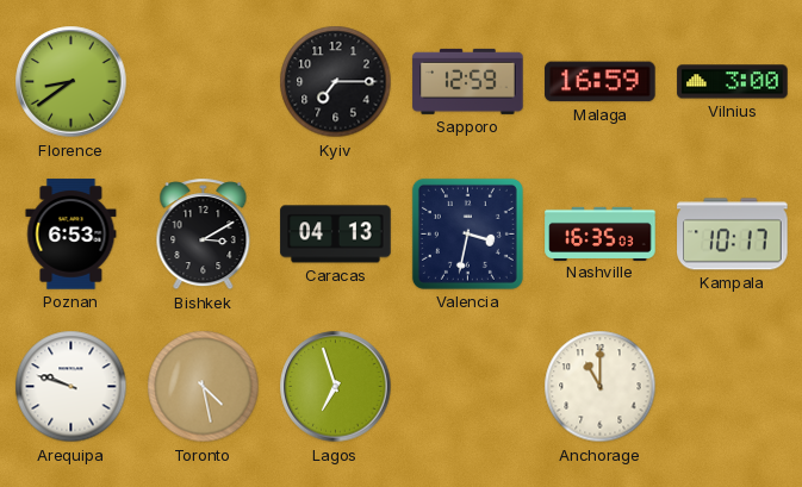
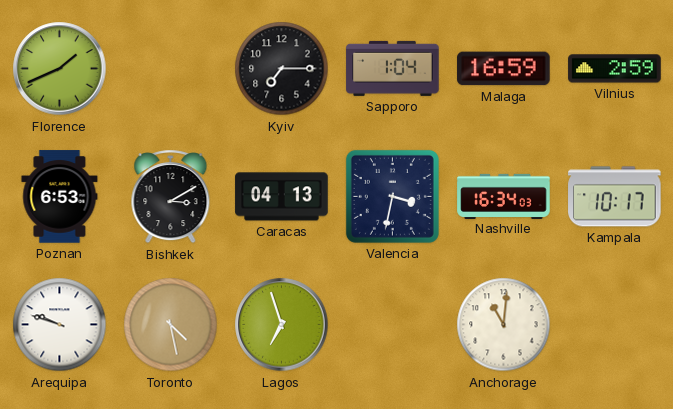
Florence: 8:39 -> 1:41 (60, 69)
Sapporo: 12:59 -> 1:04 (393, 68)
Vilnius: 3:00 -> 2:59 (615, 69)
Nashville: 16:35 -> 16:34 (504, 196)
Anchorage: 11:00 -> 11:01 (504, 325)
